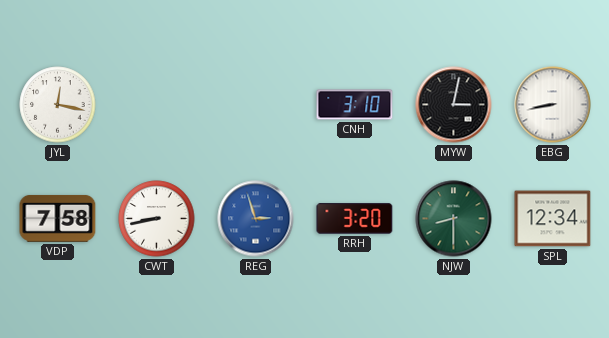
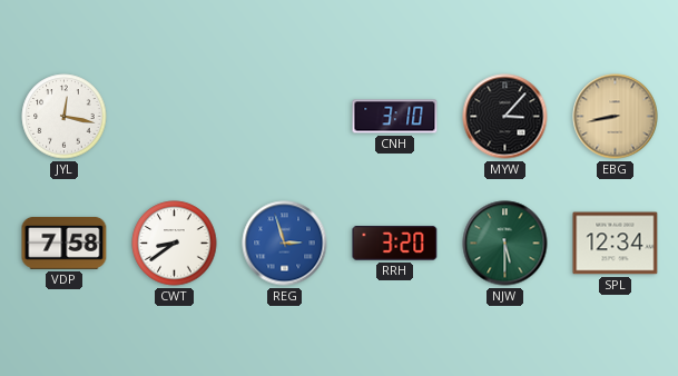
MYW: 3:02 -> 3:07 (505, 117)
EBG dial: white -> champagne (616, 117)
CWT: 8:43 -> 8:39 (175, 244)
NJW: 8:30 -> 5:30 (505, 244)
